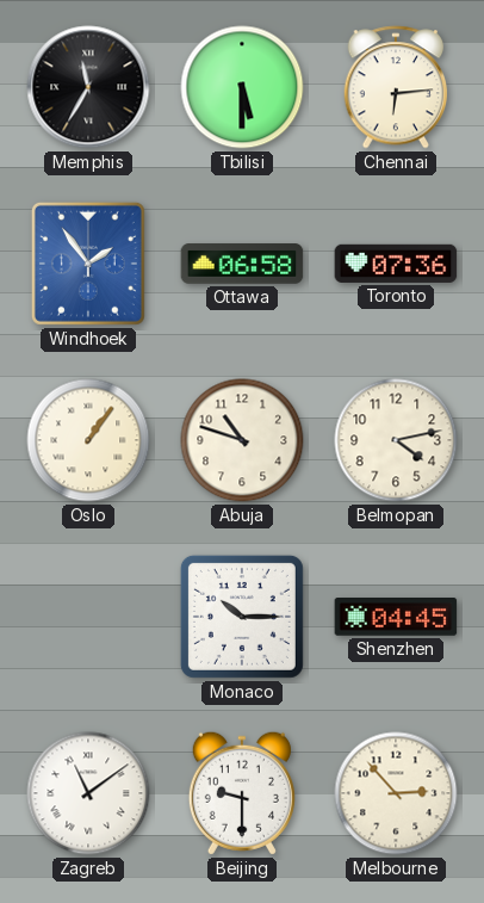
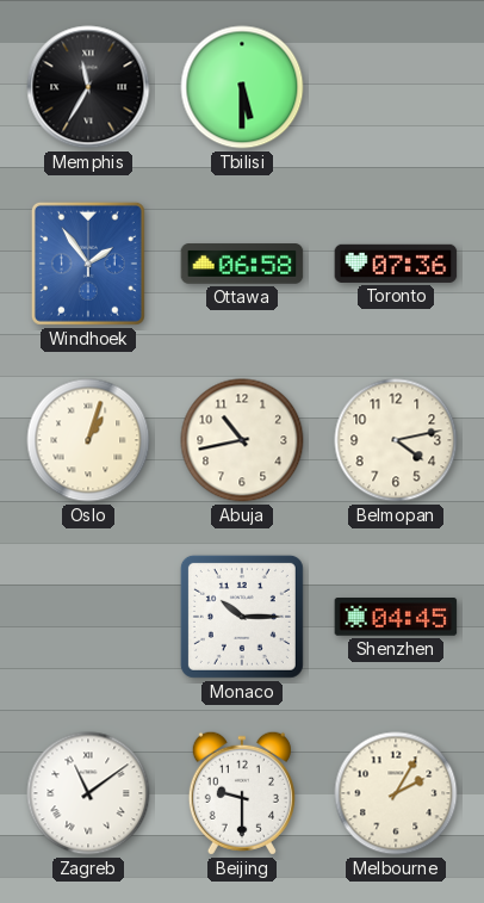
Chennai: 6:14 -> none (396, 87)
Oslo: 1:06 -> 1:03 (88, 440)
Abuja: 10:48 -> 10:43 (242, 440)
Melbourne: 2:53 -> 2:05 (396, 793)
